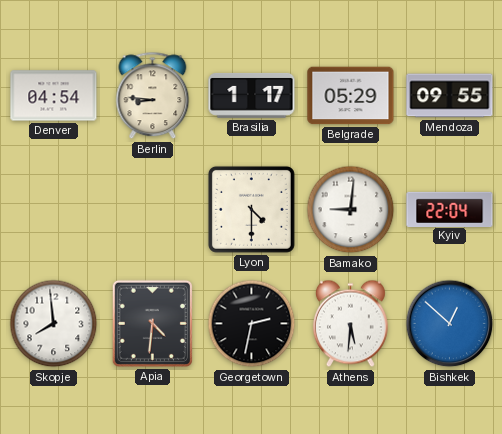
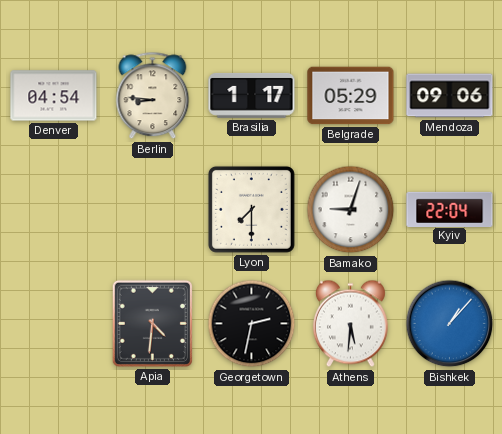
Mendoza: 09:55 -> 09:06 (450, 96)
Lyon: 4:30 -> 7:30 (251, 209)
Bamako: 9:01 -> 9:03 (351, 210)
Skopje: 7:59 -> none (54, 324)
Bishkek: 12:52 -> 1:07 (450, 324)
